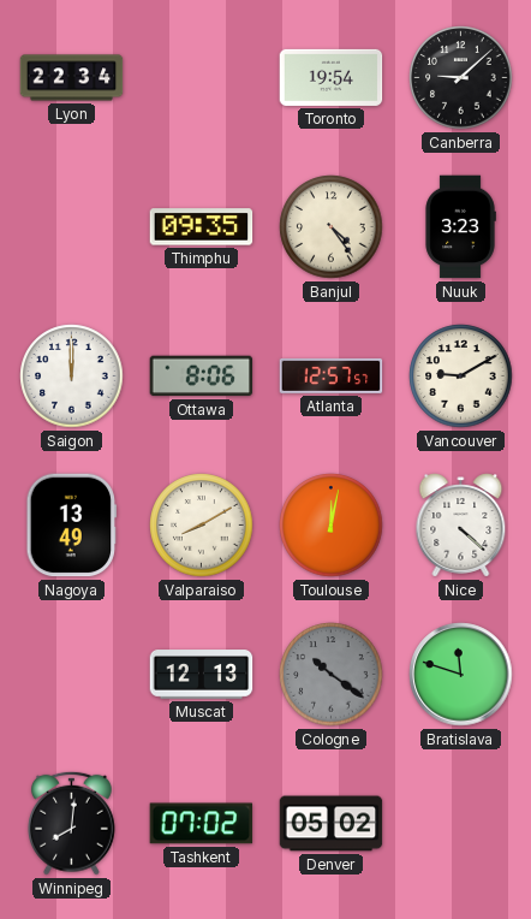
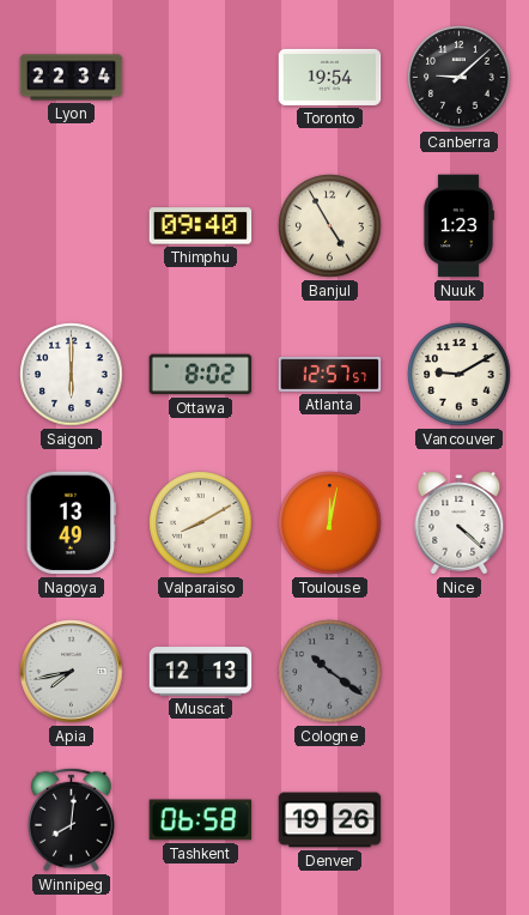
Thimphu: 09:35 -> 09:40 (201, 226)
Banjul: 4:24 -> 4:55 (330, 226)
Nuuk: 3:23 -> 1:23 (458, 226)
Saigon: 12:00 -> 6:00 (72, 375)
Ottawa: 8:06 -> 8:02 (201, 375)
Apia: none -> 7:43 (72, 672)
Bratislava: 11:48 -> none (461, 675)
Tashkent: 07:02 -> 06:58 (201, 820)
Denver: 05:02 -> 19:26 (330, 820)
